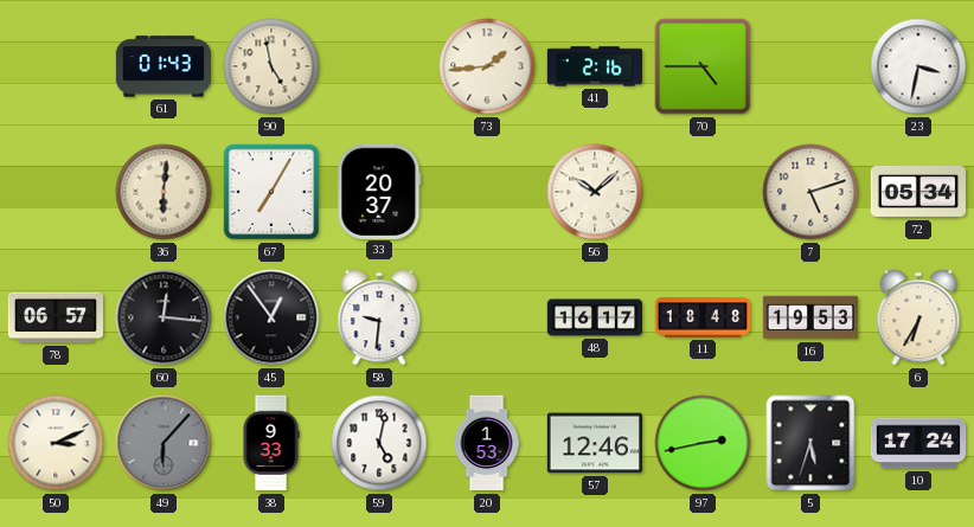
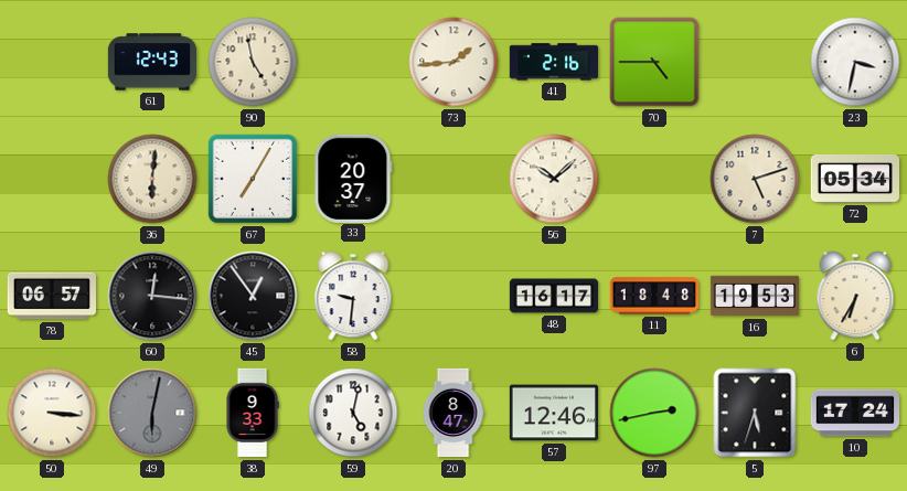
61: 01:43 -> 12:43 (152, 62)
50: 3:11 -> 3:16 (52, 413)
49: 6:07 -> 6:02 (152, 413)
20: 1:53 -> 8:47 (453, 413)
